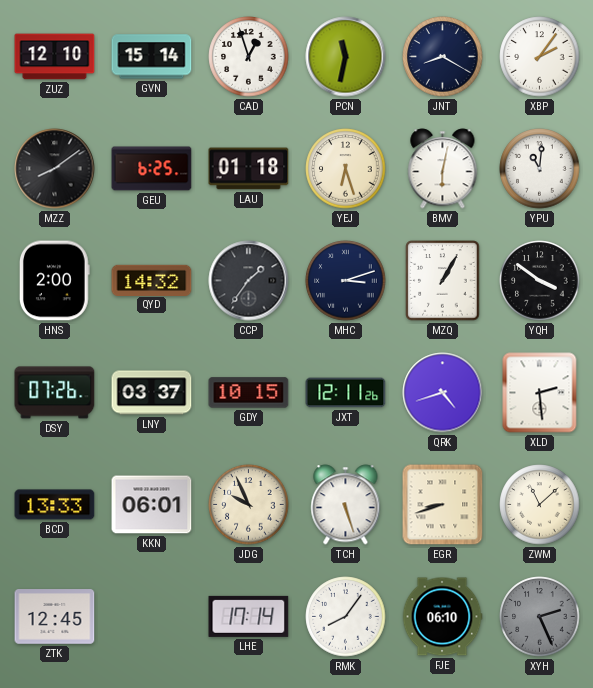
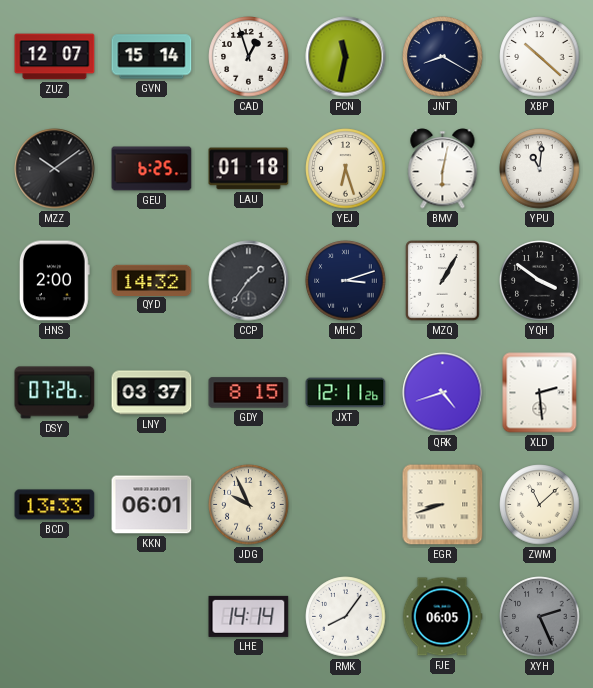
ZUZ: 12:10 -> 12:07 (55, 57)
XBP: 2:06 -> 10:22 (540, 57)
MZZ: 8:09 -> 10:09 (55, 169)
GDY: 10:15 -> 8:15 (249, 393)
TCH: 5:27 -> none (346, 505)
ZTK: 12:45 -> none (55, 617)
LHE: 17:14 -> 14:14 (249, 616)
FJE: 06:10 -> 06:05 (442, 617)
